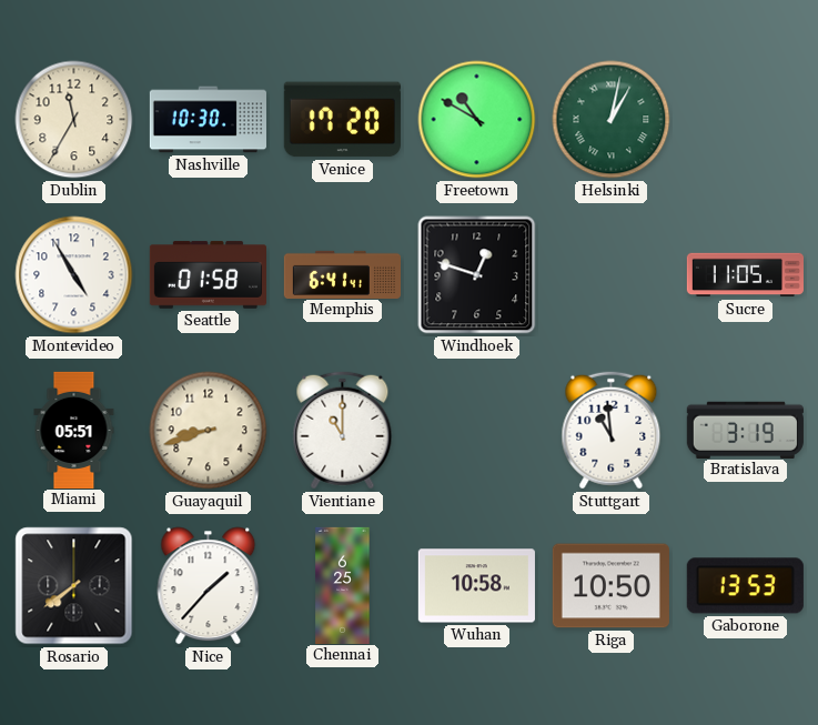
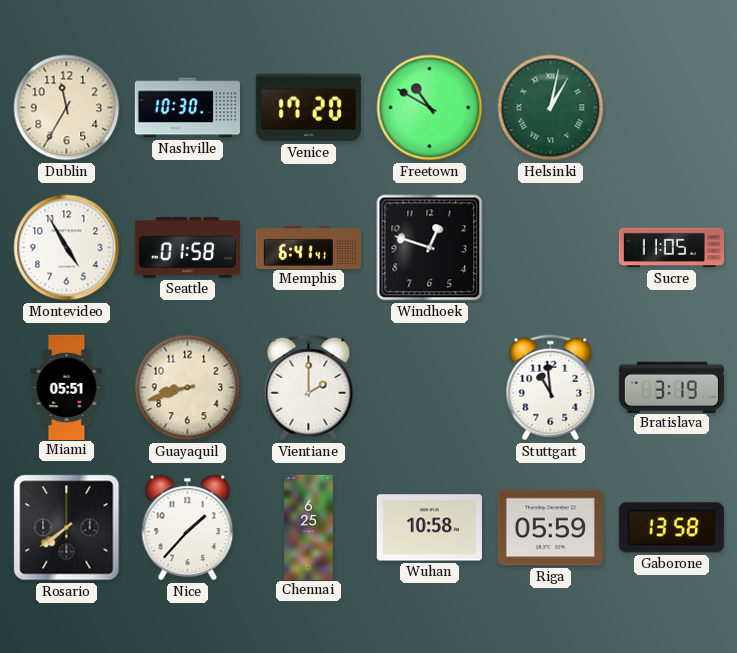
Vientiane: 11:00 -> 2:00 (309, 388)
Riga: 10:50 -> 05:59 (550, 528)
Gaborone: 13:53 -> 13:58 (671, 528)
